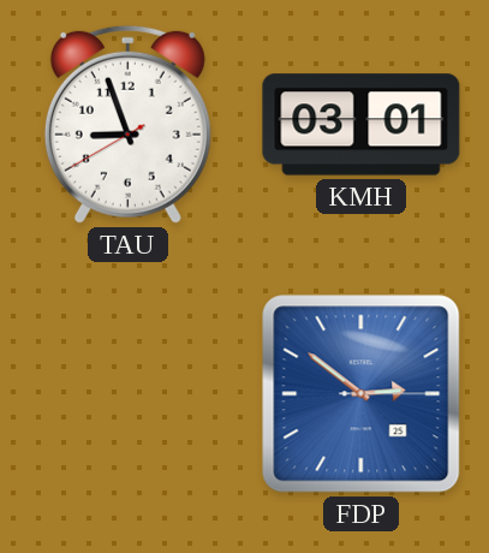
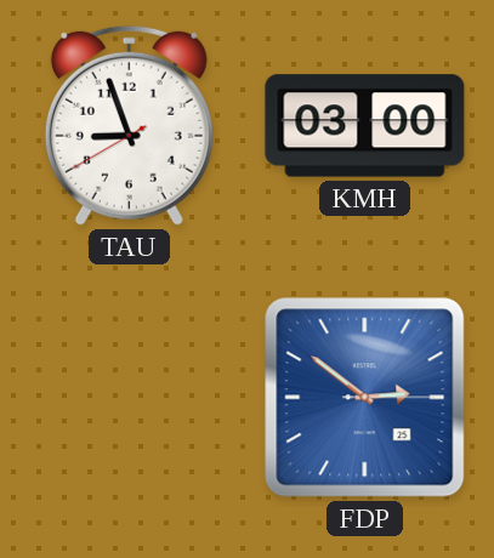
KMH: 03:01 -> 03:00 (365, 126)
